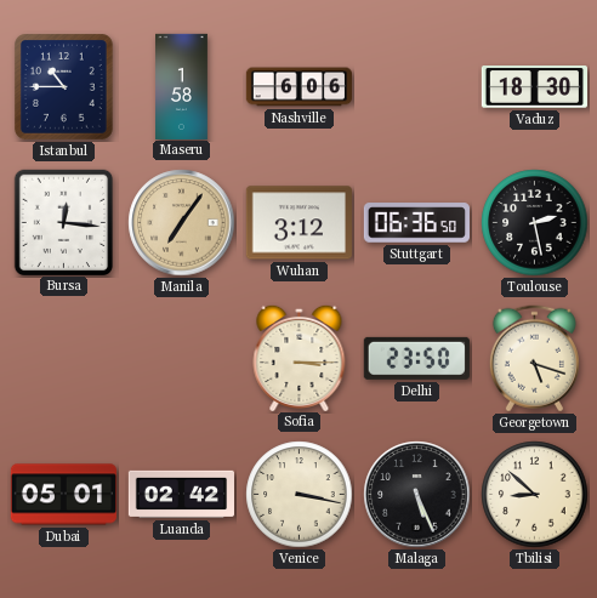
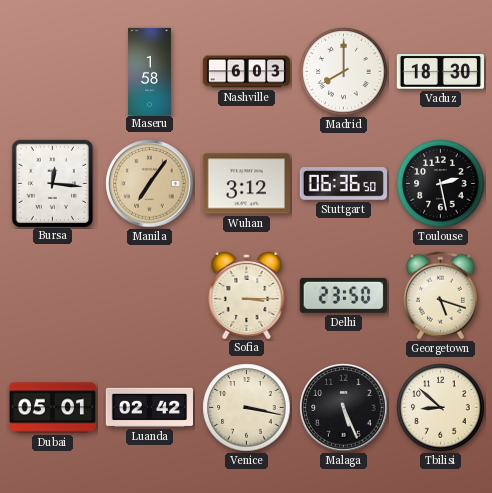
Istanbul: 10:45 -> none (64, 87)
Nashville: 6:06 -> 6:03 (246, 72)
Madrid: none -> 8:00 (344, 72)
